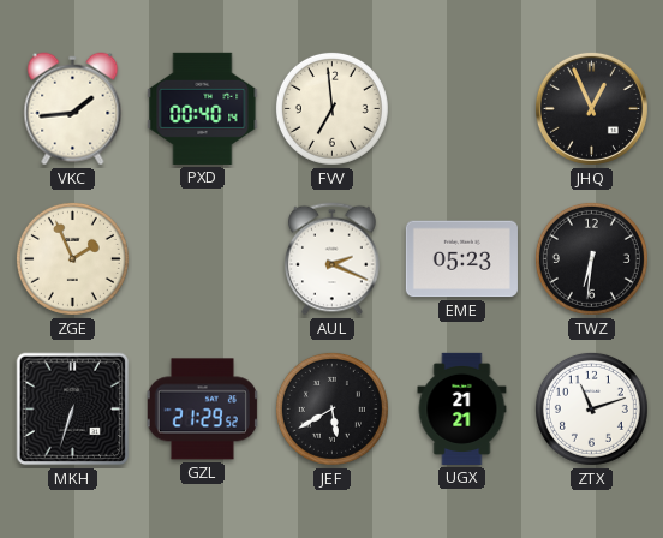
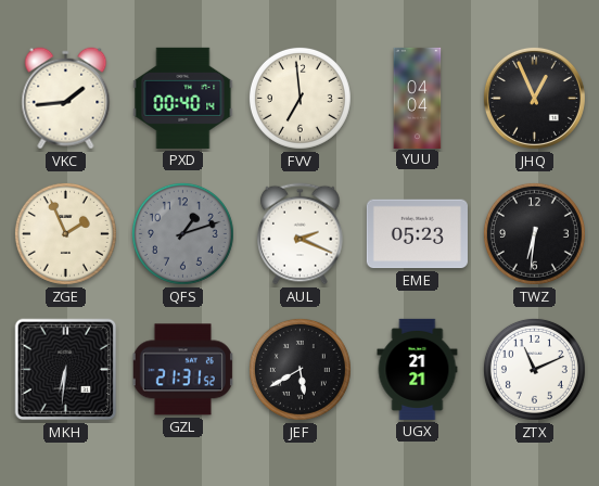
YUU: none -> 04:04 (418, 98)
QFS: none -> 1:12 (182, 233)
MKH: 6:33 -> 6:31 (66, 370)
GZL: 21:29 -> 21:31 (182, 370)
ZTX: 11:12 -> 11:11 (534, 369)
